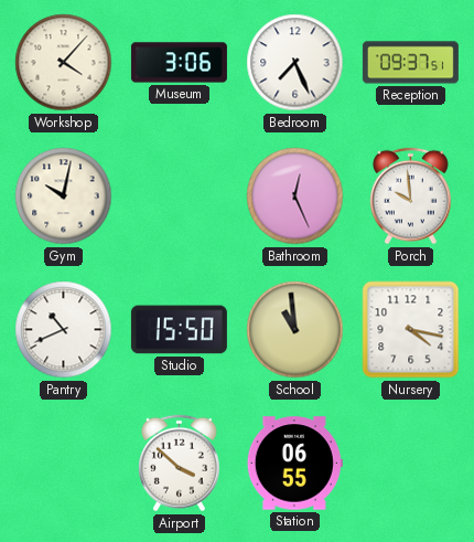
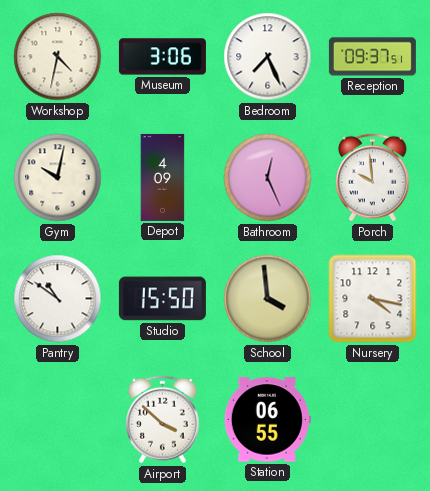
Workshop: 4:07 -> 4:32 (58, 57)
Depot: none -> 4:09 (163, 177)
Pantry: 10:41 -> 10:51 (58, 299)
School: 10:59 -> 3:59 (268, 299)
